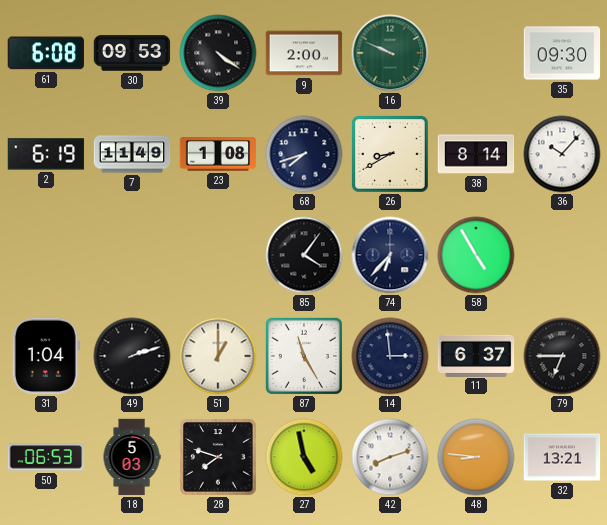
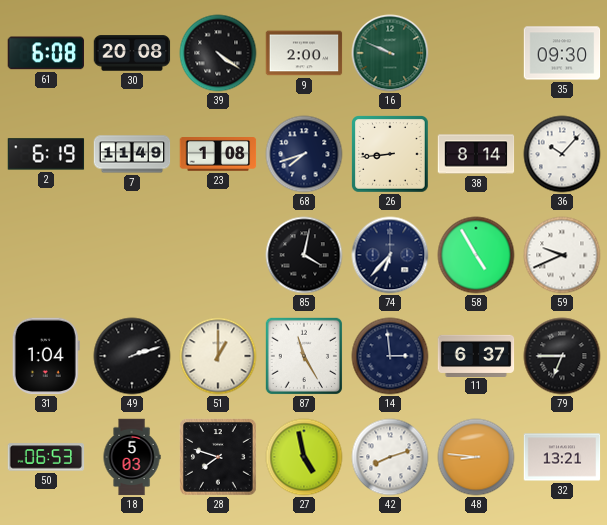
30: 09:53 -> 20:08 (132, 53)
26: 8:40 -> 8:44 (391, 155)
85: 4:06 -> 4:02 (304, 255)
59: none -> 9:41 (562, 255)
